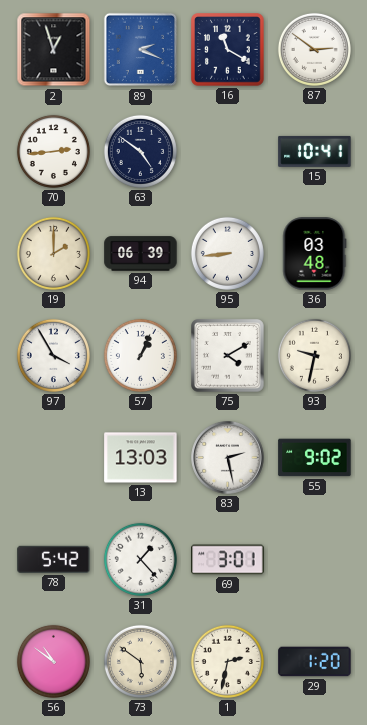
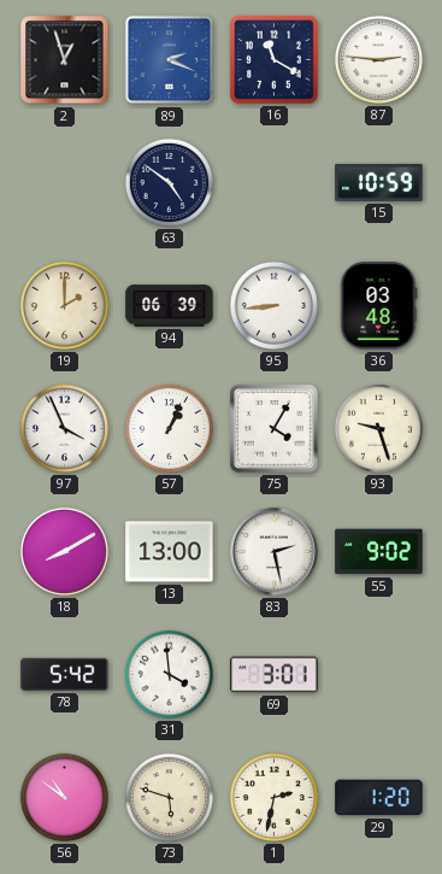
87: 2:51 -> 2:46 (378, 59)
70: 2:44 -> none (53, 151)
15: 10:41 -> 10:59 (379, 182)
97: 3:55 -> 3:56 (64, 428)
75: 4:10 -> 4:05 (275, 429)
93: 9:32 -> 9:27 (378, 428)
18: none -> 8:10 (64, 551)
13: 13:03 -> 13:00 (170, 552)
31: 1:23 -> 3:59 (169, 674)
73: 5:51 -> 5:48 (169, 797)
